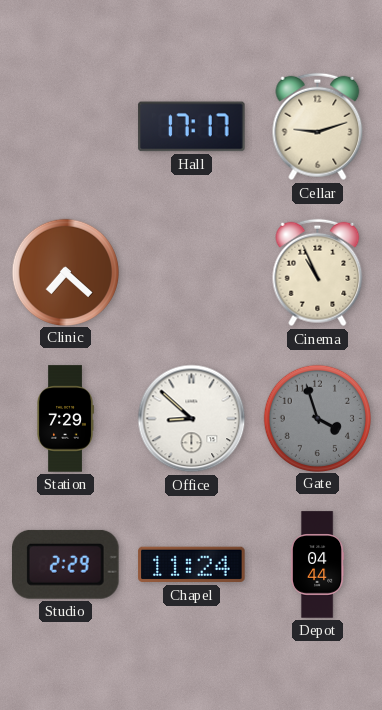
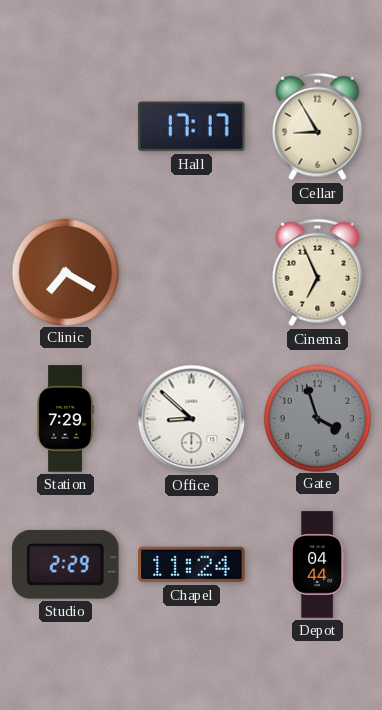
Cellar: 9:12 -> 8:55 (318, 127)
Clinic: 7:22 -> 7:20 (65, 272)
Cinema: 10:56 -> 6:56 (318, 273)
